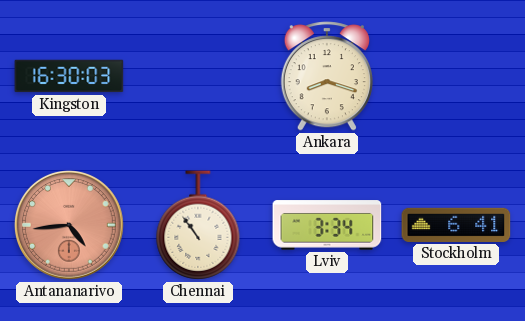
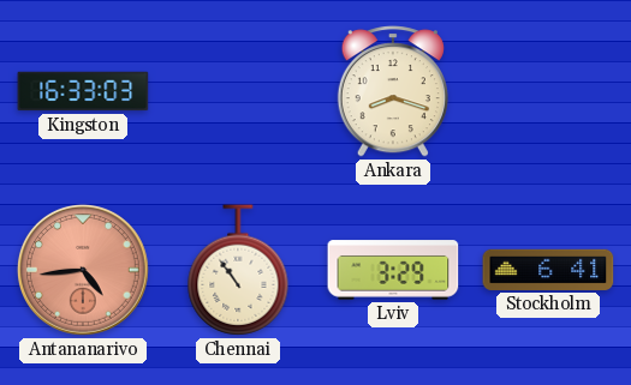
Kingston: 16:30 -> 16:33 (83, 91)
Lviv: 3:34 -> 3:29 (393, 270)
